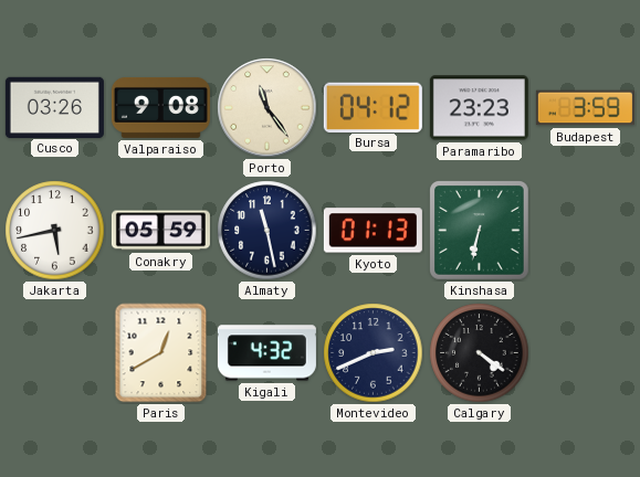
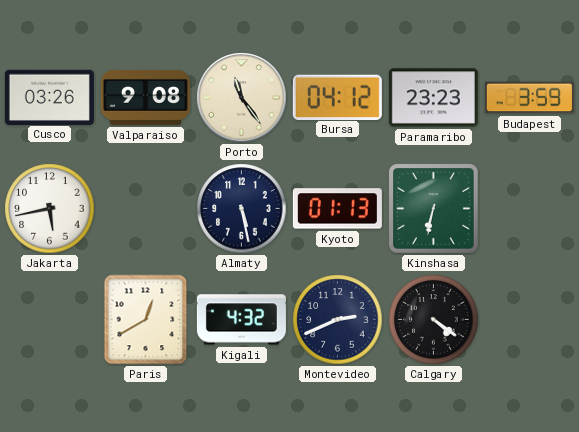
Conakry: 05:59 -> none (160, 231)
Almaty: 11:28 -> 5:28 (242, 209)
